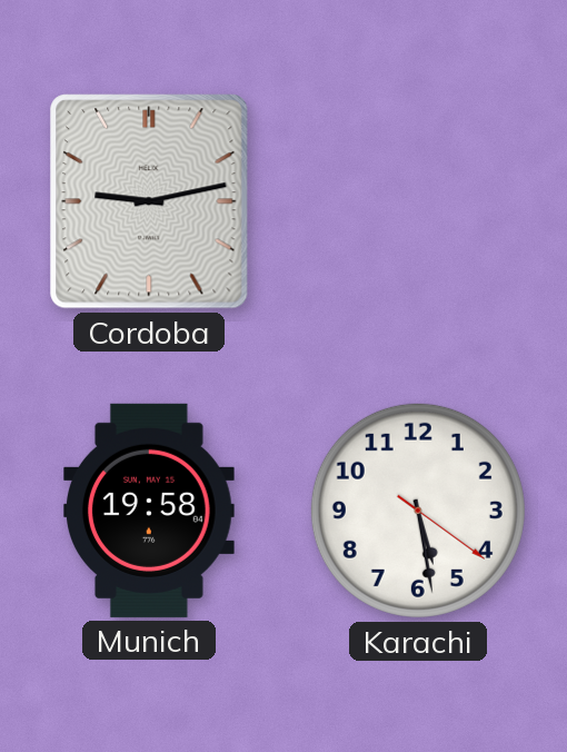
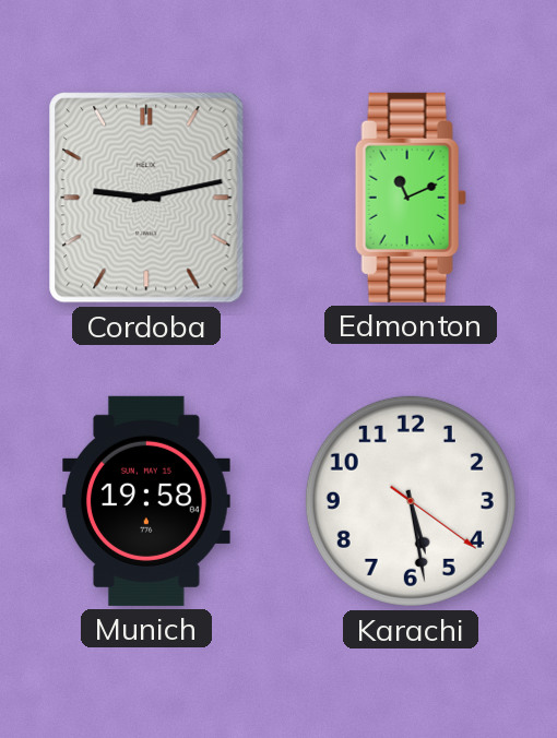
Edmonton: none -> 11:11 (411, 198)
